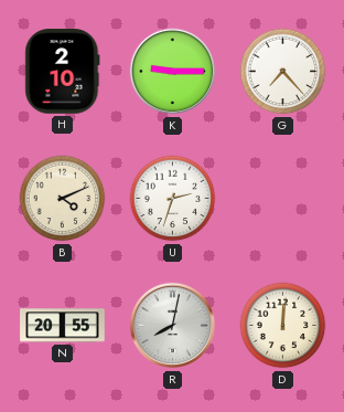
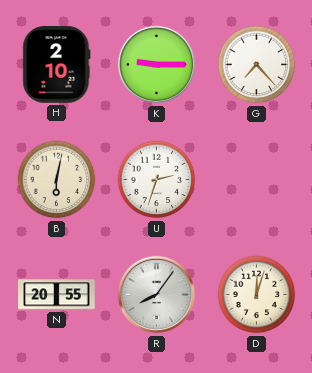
B: 4:11 -> 6:02 (57, 180)
R: 8:02 -> 8:06 (157, 295)
D: 12:01 -> 12:03 (257, 295)
